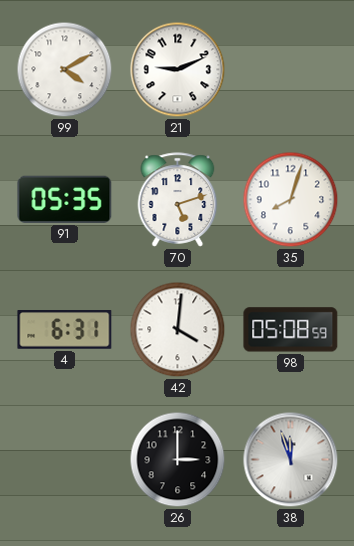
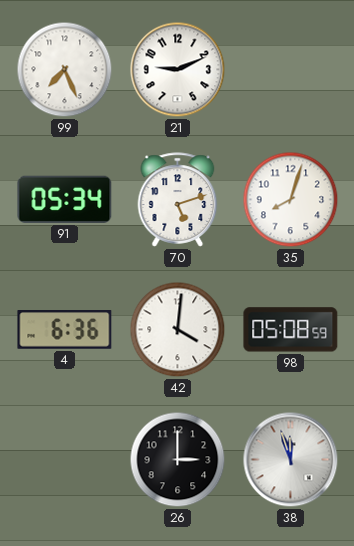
99: 4:10 -> 7:26 (65, 70)
91: 05:35 -> 05:34 (65, 199)
4: 6:31 -> 6:36 (65, 330)
